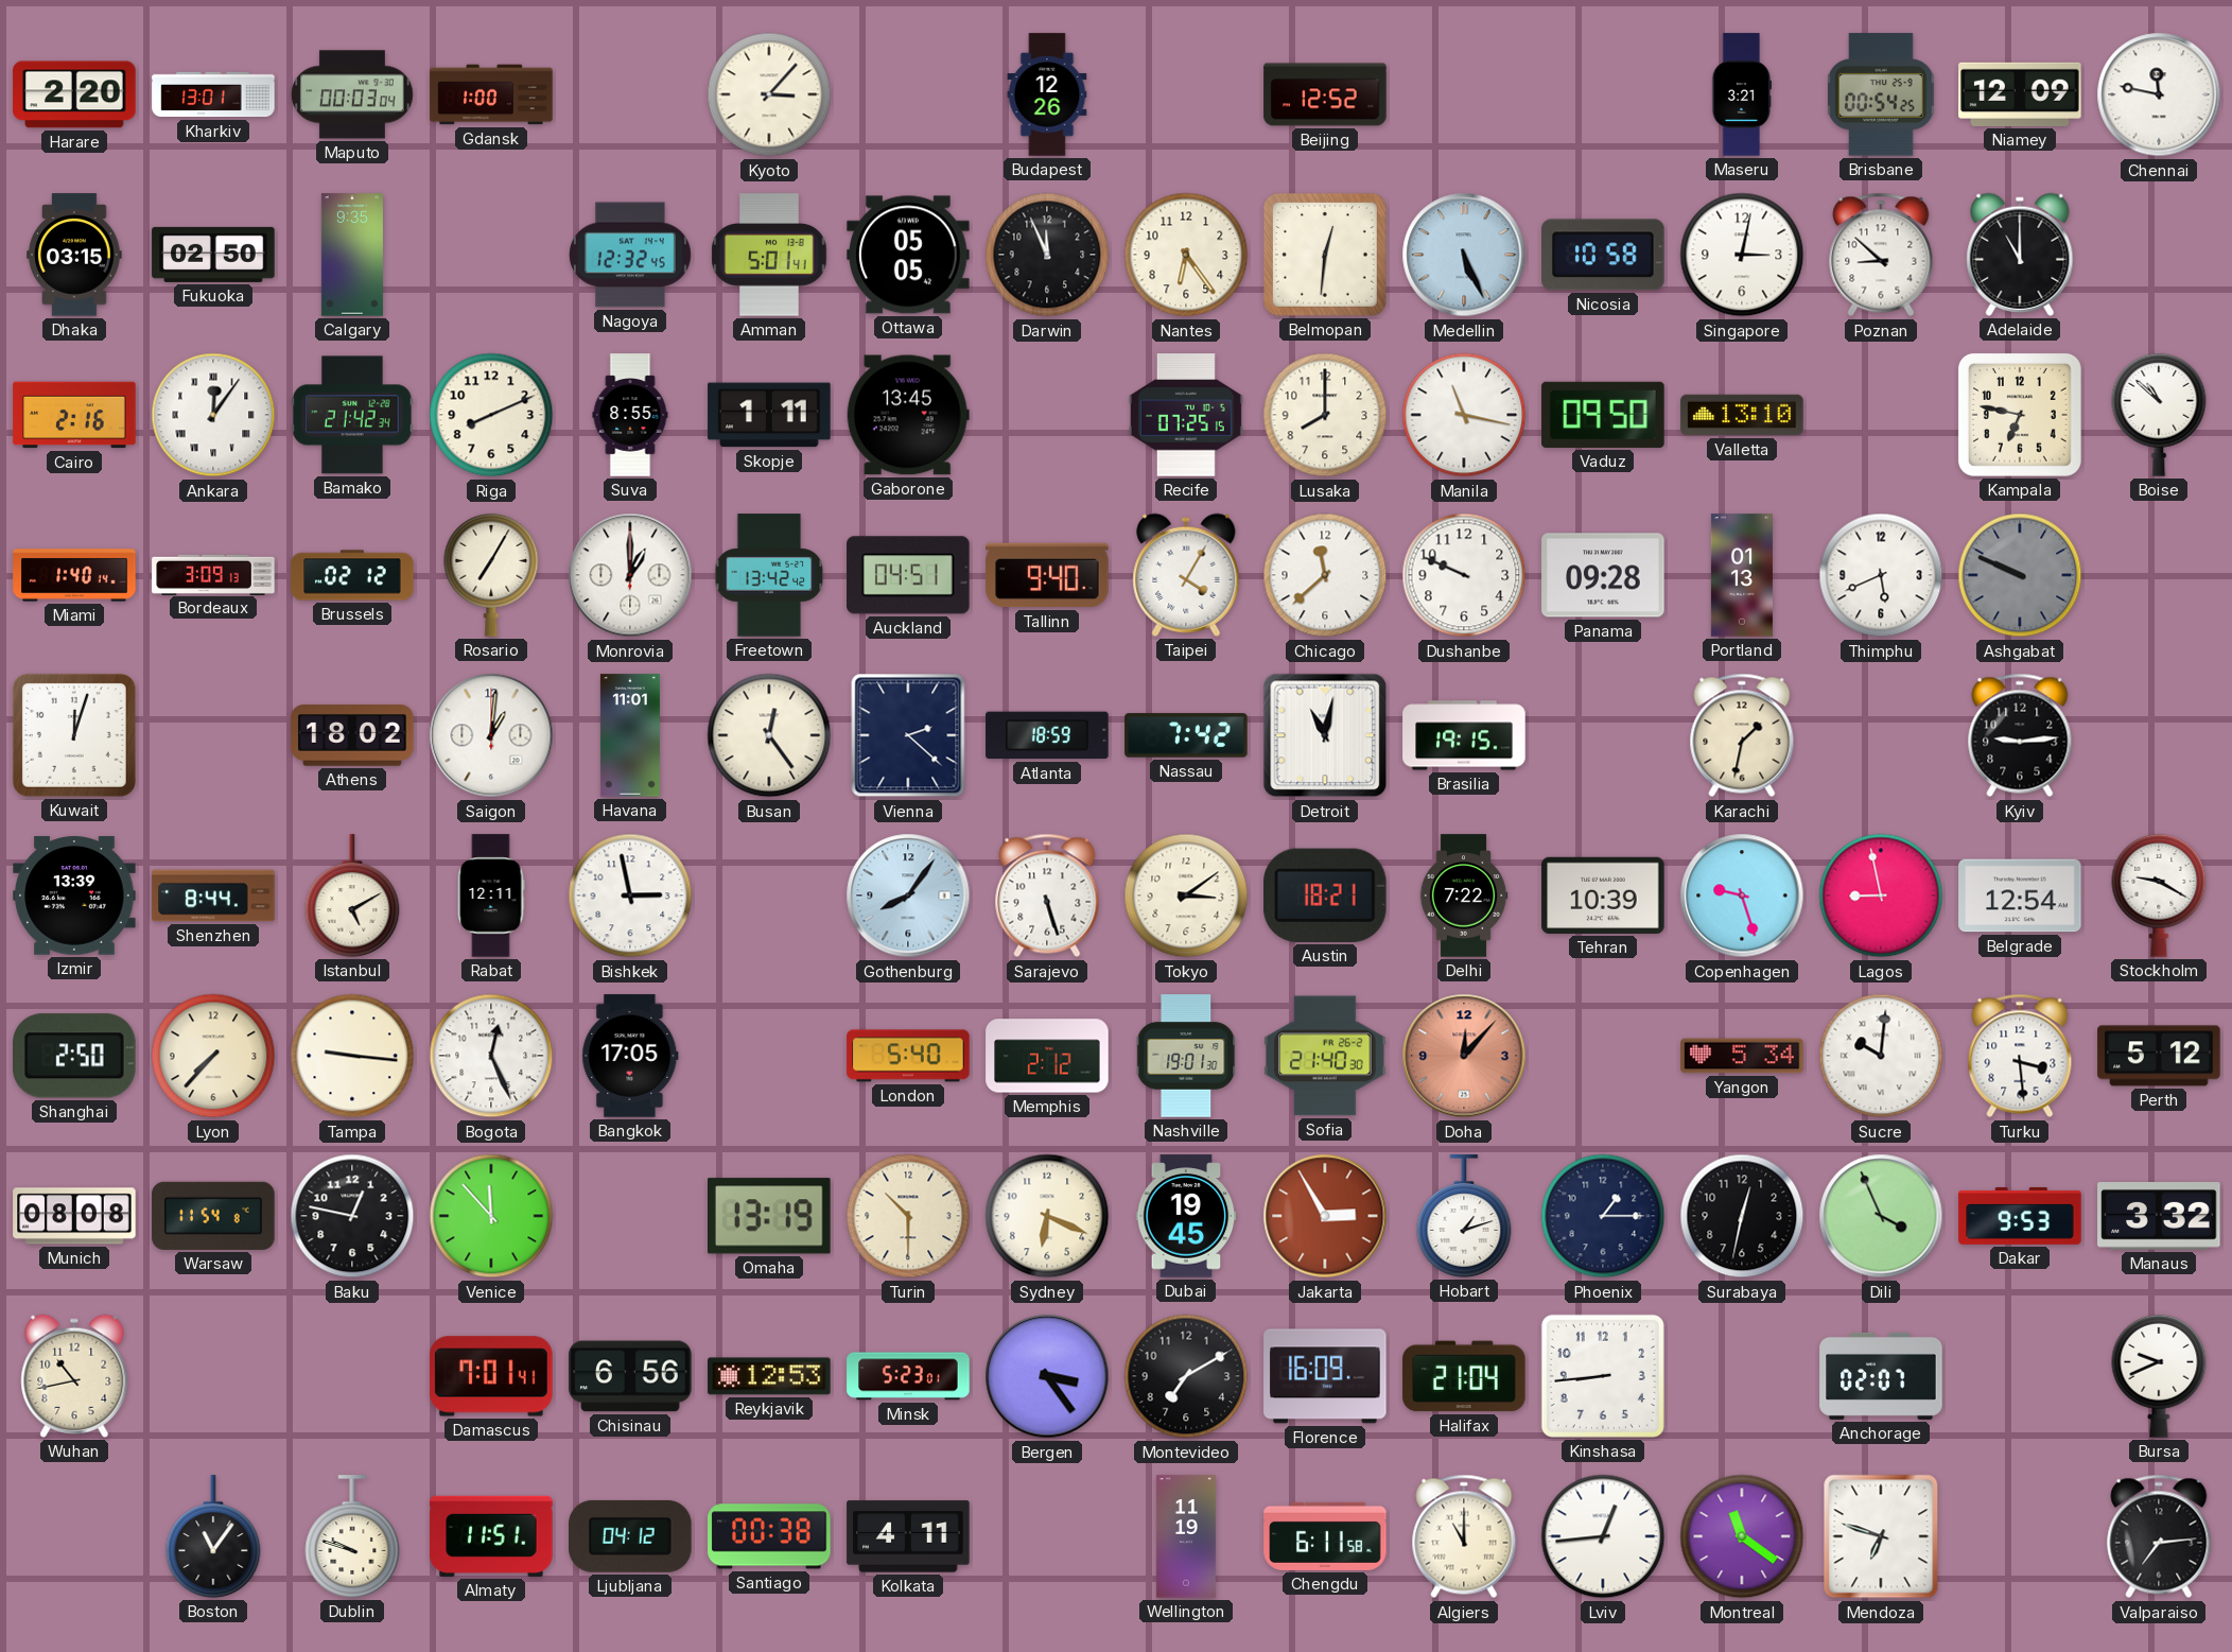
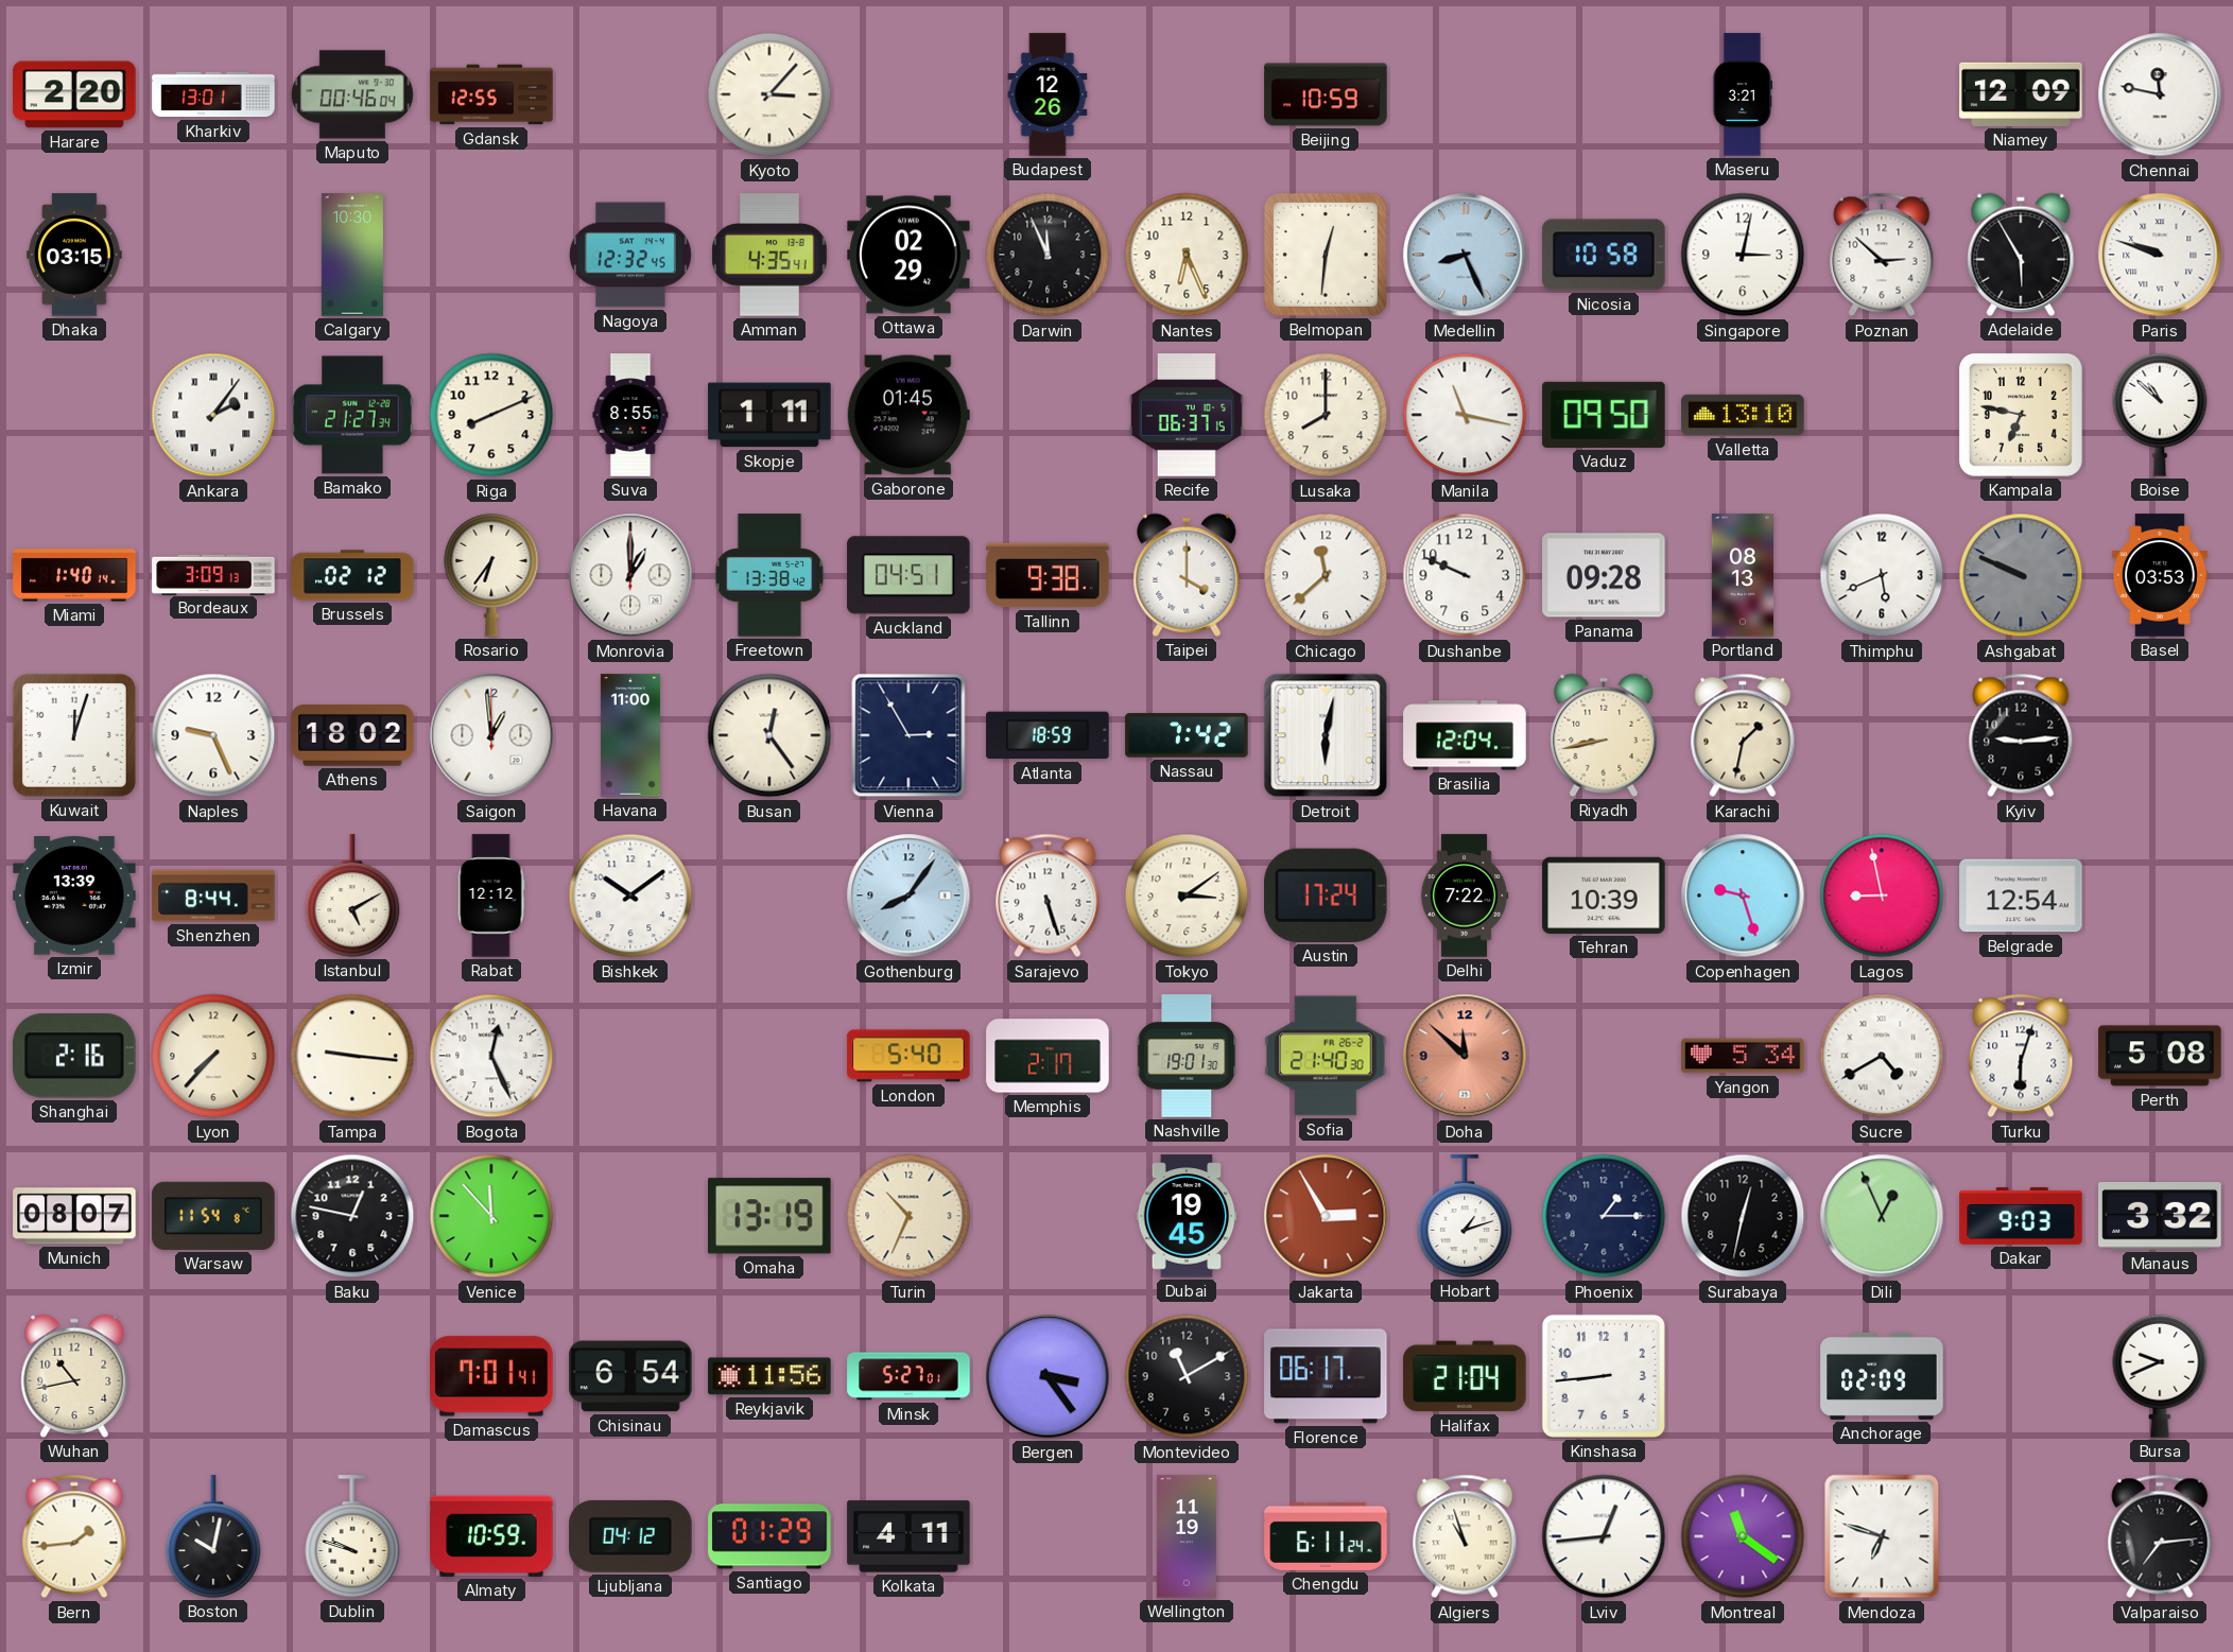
Maputo: 00:03 -> 00:46 (353, 94)
Gdansk: 1:00 -> 12:55 (491, 94)
Beijing: 12:52 -> 10:59 (1326, 94)
Brisbane: 00:54 -> none (1881, 94)
Fukuoka: 02:50 -> none (213, 255)
Calgary: 9:35 -> 10:30 (352, 255)
Amman: 5:01 -> 4:35 (769, 255)
Ottawa: 05:05 -> 02:29 (908, 255)
Nantes: 6:24 -> 6:26 (1187, 255)
Medellin: 5:26 -> 8:26 (1465, 255)
Poznan: 8:52 -> 2:52 (1882, 255)
Adelaide: 11:00 -> 5:55 (2021, 255)
Paris: none -> 9:48 (2160, 255)
Cairo: 2:16 -> none (74, 415)
Ankara: 12:06 -> 2:06 (213, 415)
Bamako: 21:42 -> 21:27 (352, 415)
Gaborone: 13:45 -> 01:45 (908, 415)
Recife: 07:25 -> 06:37 (1187, 415)
Rosario: 7:05 -> 6:36 (491, 575)
Freetown: 13:42 -> 13:38 (769, 575)
Tallinn: 9:40 -> 9:38 (1048, 575)
Taipei: 4:05 -> 4:00 (1187, 575)
Portland: 01:13 -> 08:13 (1743, 575)
Basel: none -> 03:53 (2160, 575)
Naples: none -> 9:26 (213, 735)
Saigon: 1:01 -> 12:59 (491, 735)
Havana: 11:01 -> 11:00 (630, 735)
Vienna: 2:22 -> 2:55 (908, 735)
Detroit: 11:02 -> 6:02 (1326, 735)
Brasilia: 19:15 -> 12:04 (1465, 735)
Riyadh: none -> 8:43 (1604, 735)
Rabat: 12:11 -> 12:12 (491, 895)
Bishkek: 2:58 -> 10:09 (630, 895)
Austin: 18:21 -> 17:24 (1327, 895)
Stockholm: 9:20 -> none (2159, 895)
Shanghai: 2:50 -> 2:16 (75, 1056)
Bangkok: 17:05 -> none (630, 1056)
Memphis: 2:12 -> 2:17 (1048, 1056)
Doha: 12:07 -> 11:52 (1465, 1056)
Sucre: 10:01 -> 4:40 (1882, 1056)
Turku: 3:29 -> 6:03 (2021, 1056)
Perth: 5:12 -> 5:08 (2160, 1056)
Munich: 08:08 -> 08:07 (74, 1216)
Turin: 10:30 -> 10:34 (908, 1216)
Sydney: 6:19 -> none (1047, 1216)
Dili: 3:56 -> 12:56 (1882, 1216)
Dakar: 9:53 -> 9:03 (2021, 1216)
Chisinau: 6:56 -> 6:54 (630, 1376)
Reykjavik: 12:53 -> 11:56 (769, 1376)
Minsk: 5:23 -> 5:27 (908, 1376)
Montevideo: 7:10 -> 11:10 (1187, 1376)
Florence: 16:09 -> 06:17 (1326, 1376)
Anchorage: 02:07 -> 02:09 (1882, 1376)
Bern: none -> 1:44 (74, 1536)
Boston: 11:06 -> 10:02 (213, 1536)
Almaty: 11:51 -> 10:59 (491, 1536)
Santiago: 00:38 -> 01:29 (769, 1536)
Chengdu: 6:11:58 -> 6:11:24 (1326, 1536)
Algiers: 11:00 -> 10:57 (1465, 1536)
